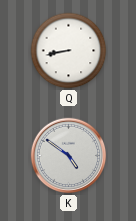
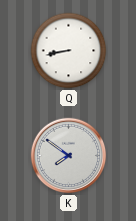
K: 4:51 -> 7:51 (69, 156)
